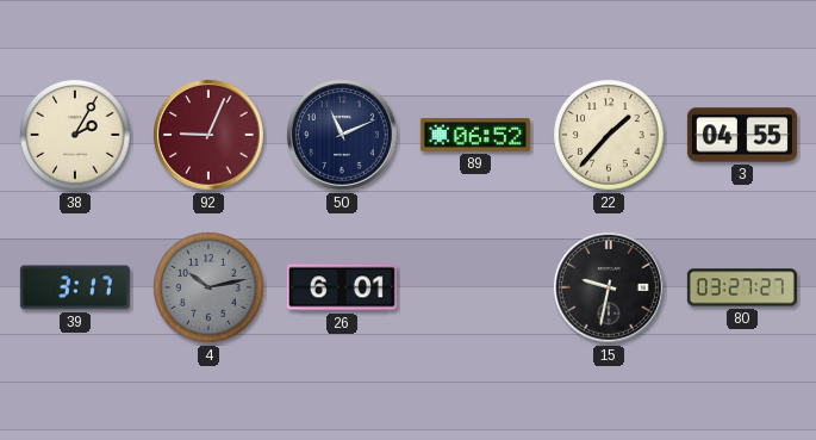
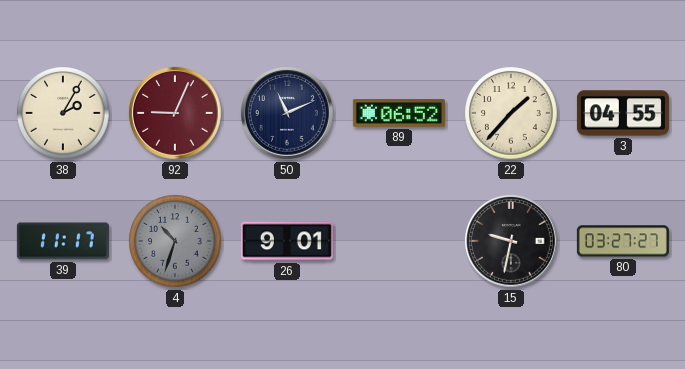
39: 3:17 -> 11:17 (63, 241)
4: 10:13 -> 10:33 (175, 241)
26: 6:01 -> 9:01 (287, 241)
